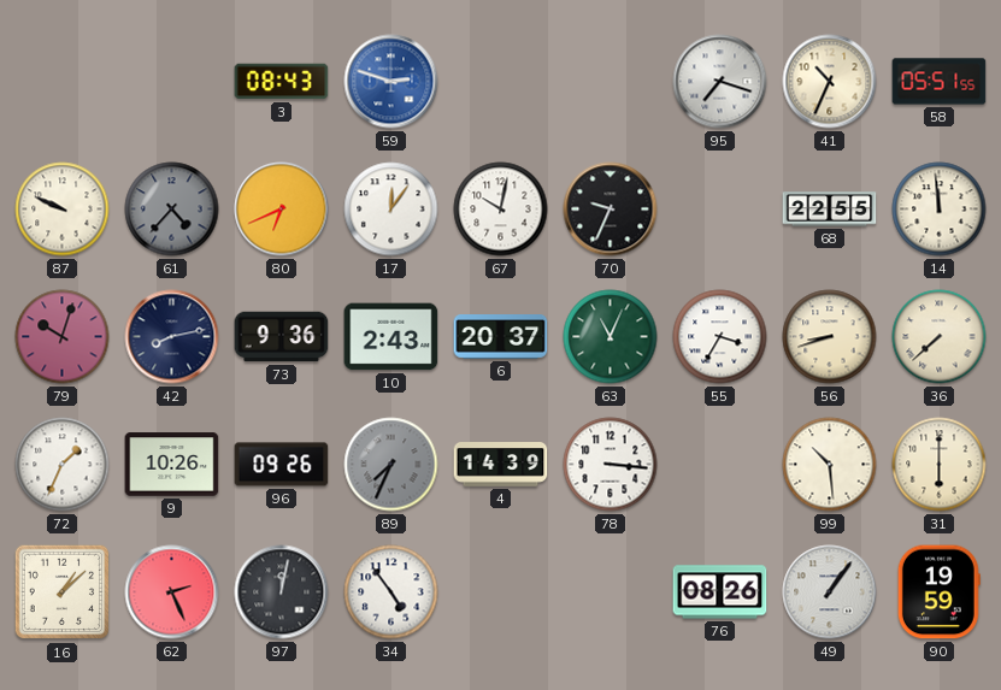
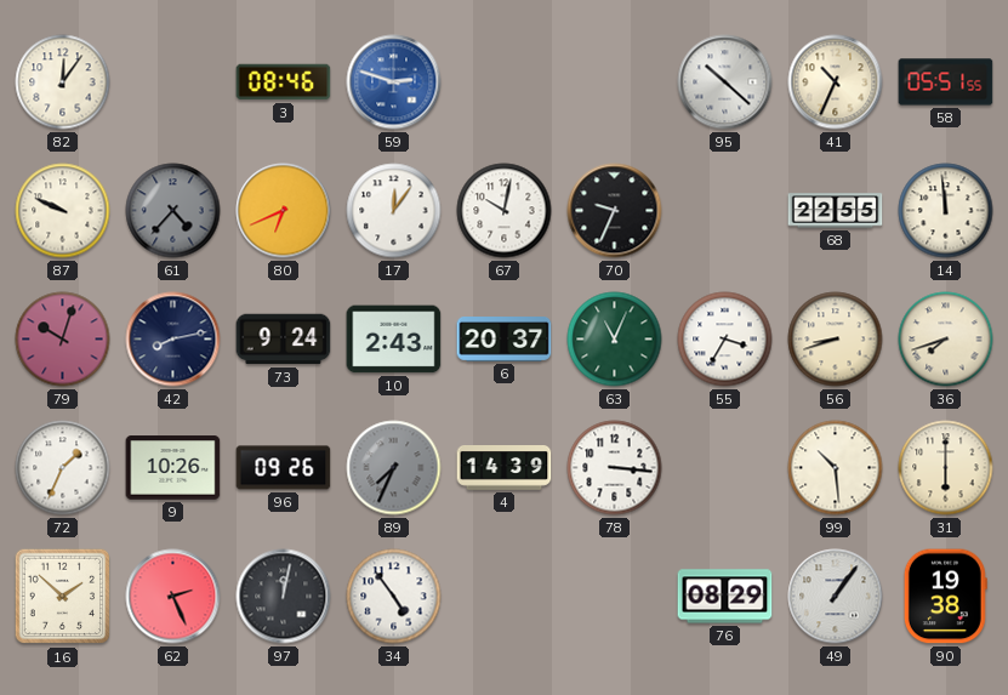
82: none -> 12:06 (63, 82)
3: 08:43 -> 08:46 (284, 82)
95: 7:18 -> 10:22 (725, 82)
73: 9:36 -> 9:24 (284, 340)
36: 7:38 -> 7:42 (946, 340)
16: 1:08 -> 1:52 (63, 597)
76: 08:26 -> 08:29 (725, 597)
90: 19:59 -> 19:38 (945, 597)
